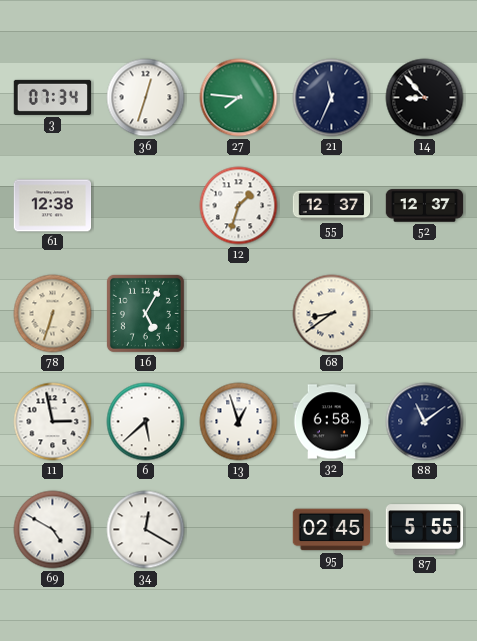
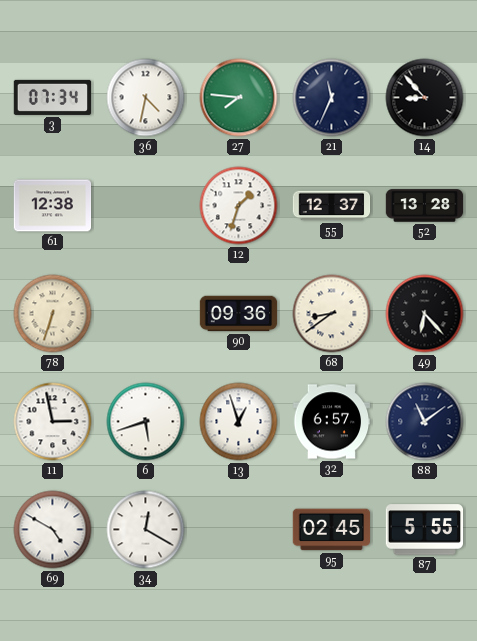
36: 12:33 -> 4:32 (146, 98)
52: 12:37 -> 13:28 (425, 206)
16: 5:05 -> none (145, 313)
90: none -> 09:36 (239, 314)
49: none -> 6:23 (425, 314)
6: 5:38 -> 5:42 (146, 422)
32: 6:58 -> 6:57 (332, 422)
